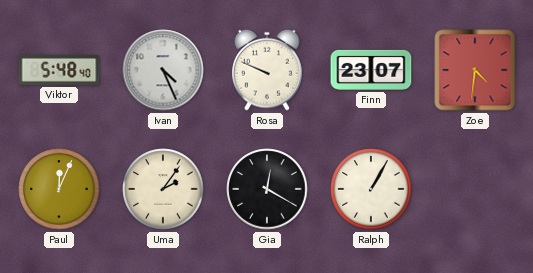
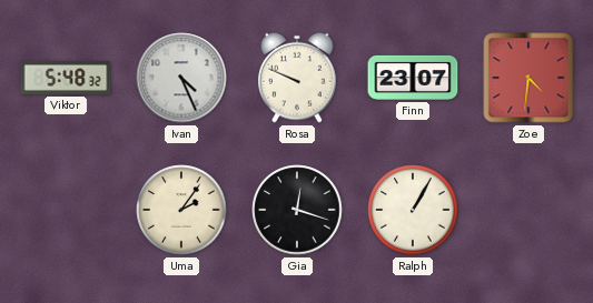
Viktor: 5:48:40 -> 5:48:32 (66, 78)
Paul: 12:04 -> none (59, 189)
Gia: 12:20 -> 12:18 (297, 210)
